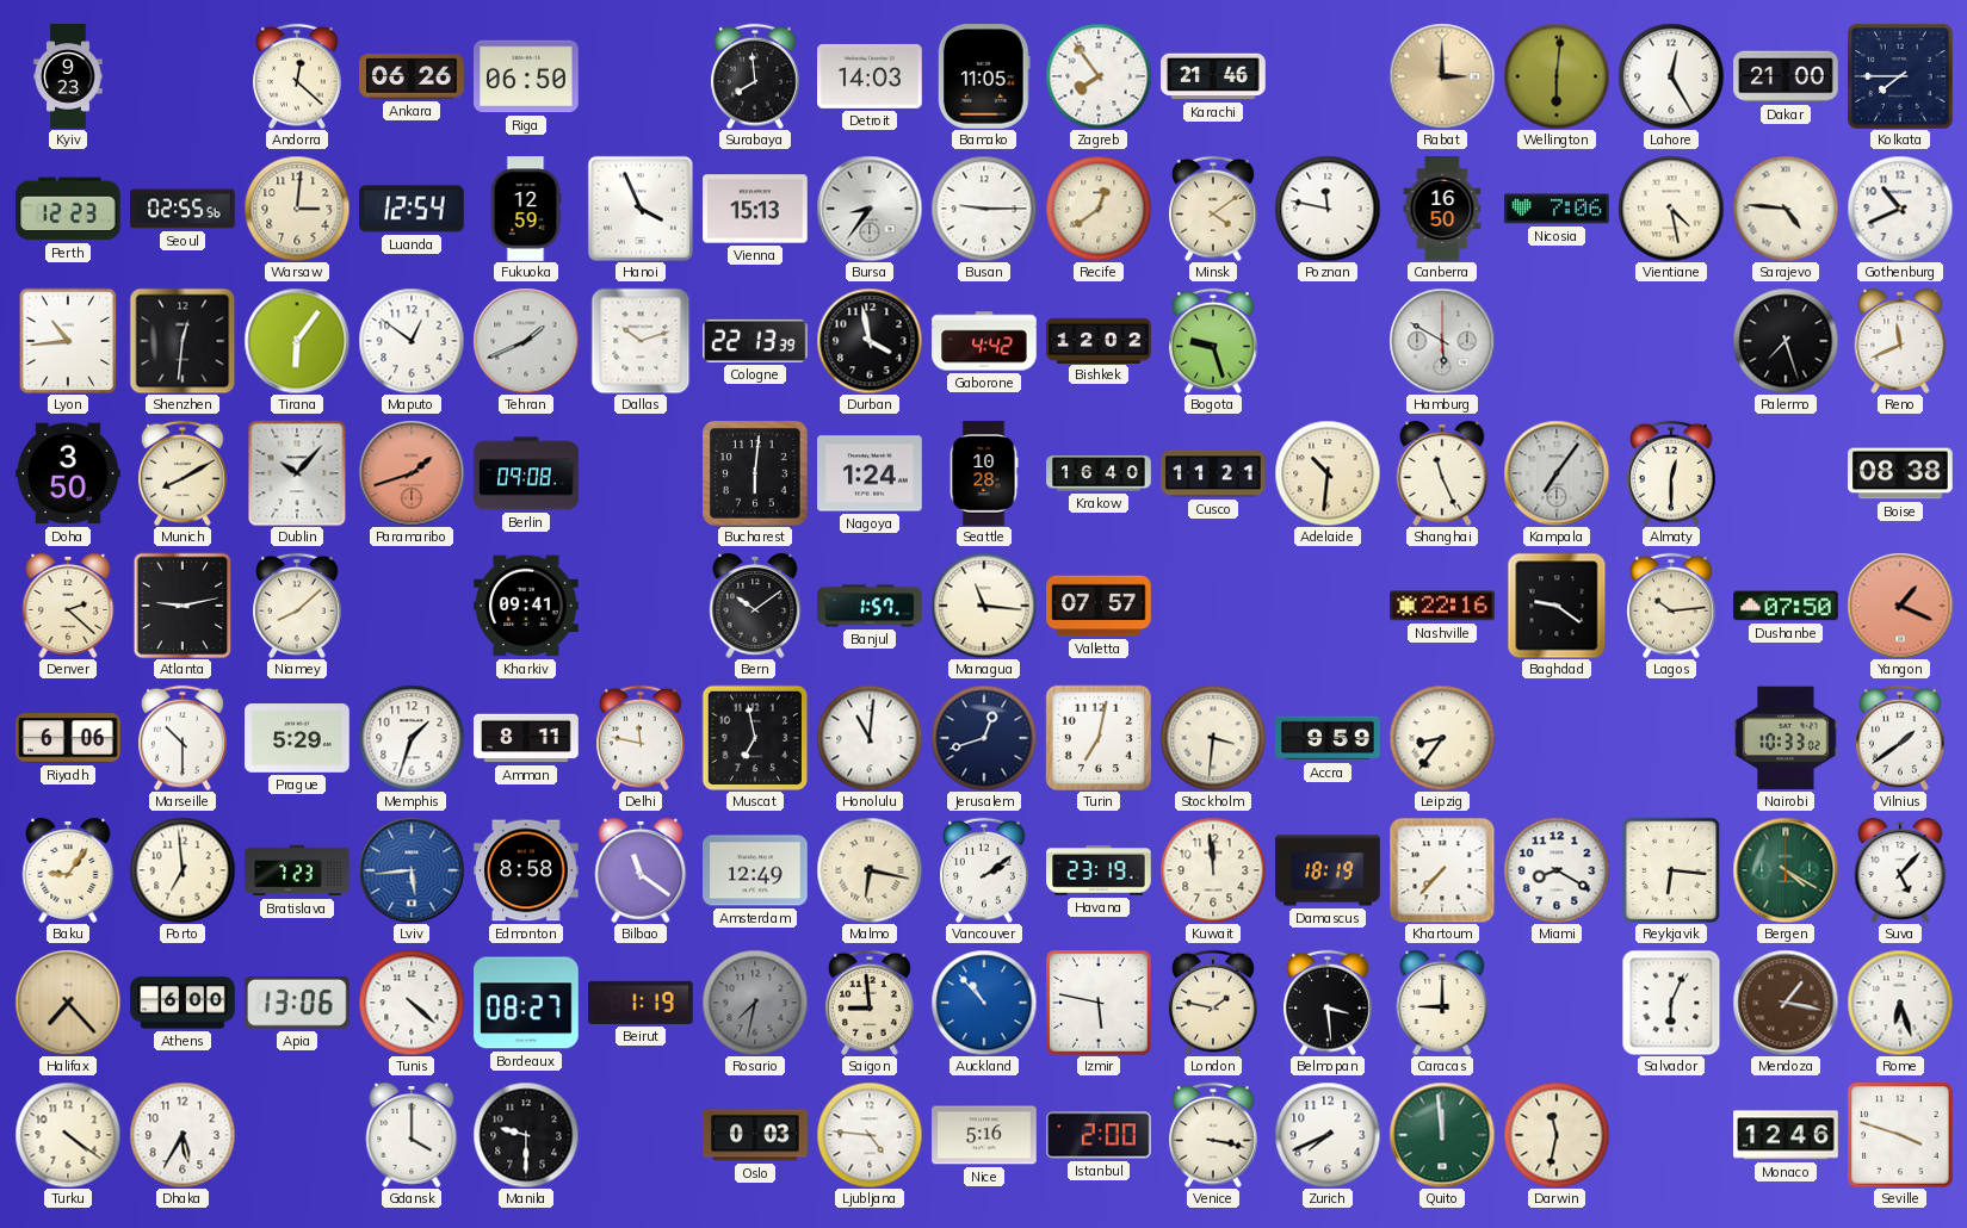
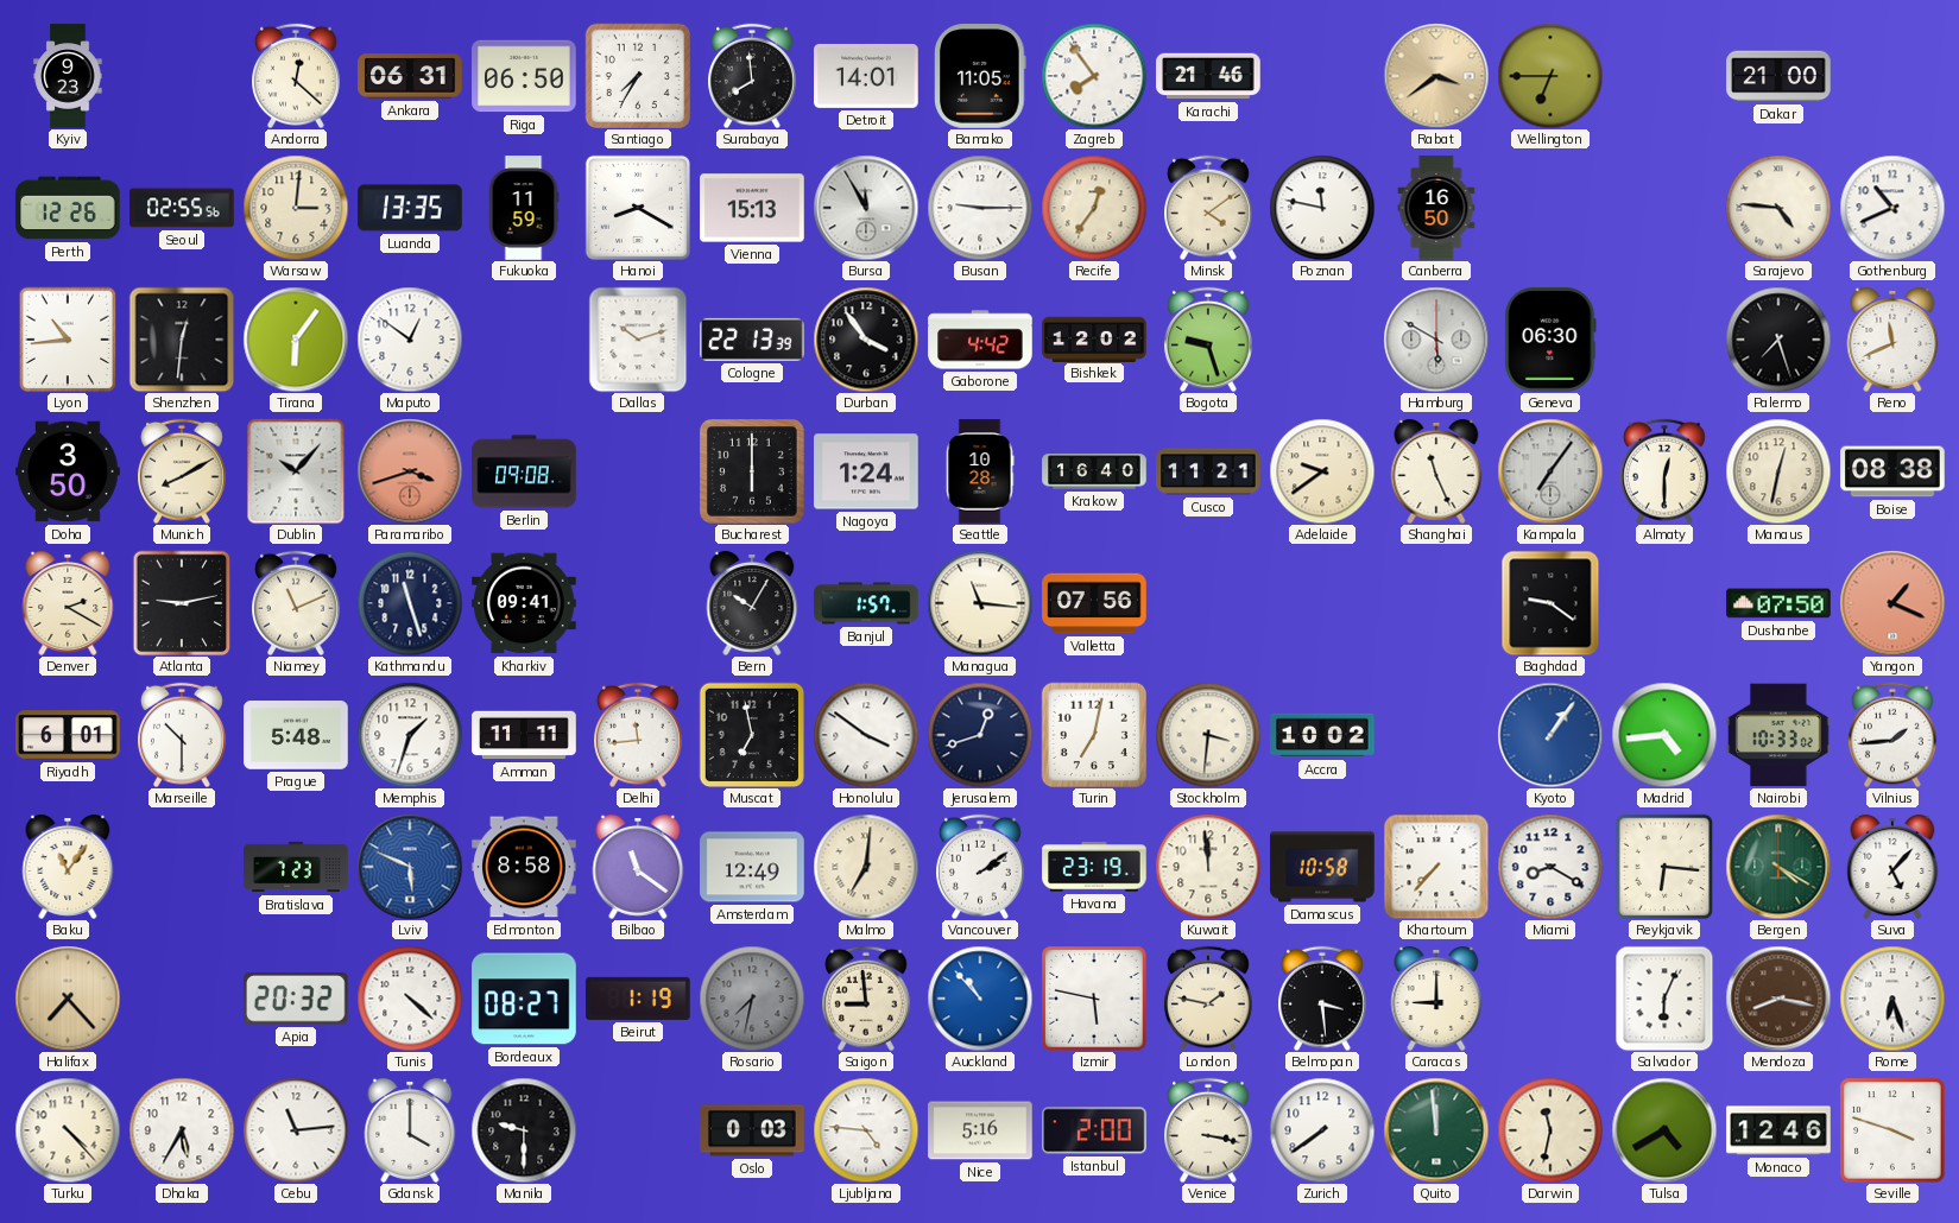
Ankara: 06:26 -> 06:31 (410, 76)
Santiago: none -> 7:35 (637, 75)
Detroit: 14:03 -> 14:01 (866, 76)
Rabat: 3:00 -> 3:39 (1436, 76)
Wellington: 6:01 -> 6:45 (1550, 76)
Lahore: 12:25 -> none (1671, 76)
Kolkata: 7:45 -> none (1900, 76)
Perth: 12:23 -> 12:26 (68, 208)
Luanda: 12:54 -> 13:35 (410, 208)
Fukuoka: 12:59 -> 11:59 (524, 208)
Hanoi: 3:56 -> 8:20 (638, 208)
Bursa: 8:36 -> 11:55 (866, 208)
Recife: 12:39 -> 12:36 (1094, 208)
Nicosia: 7:06 -> none (1557, 209)
Vientiane: 4:28 -> none (1671, 209)
Tehran: 1:41 -> none (526, 341)
Durban: 3:58 -> 3:54 (866, 340)
Geneva: none -> 06:30 (1550, 340)
Paramaribo: 1:42 -> 3:42 (410, 471)
Bucharest: 6:01 -> 6:00 (753, 473)
Adelaide: 10:31 -> 9:39 (1322, 471)
Manaus: none -> 12:32 (1778, 471)
Denver: 2:22 -> 2:20 (68, 603)
Niamey: 8:08 -> 11:11 (297, 603)
Kathmandu: none -> 11:27 (410, 603)
Bern: 10:09 -> 10:05 (752, 603)
Valletta: 07:57 -> 07:56 (1094, 603)
Nashville: 22:16 -> none (1442, 606)
Lagos: 10:14 -> none (1672, 606)
Riyadh: 6:06 -> 6:01 (68, 735)
Prague: 5:29 -> 5:48 (296, 735)
Amman: 8:11 -> 11:11 (524, 735)
Delhi: 11:47 -> 11:44 (639, 735)
Honolulu: 11:01 -> 3:51 (866, 735)
Accra: 9:59 -> 10:02 (1322, 735)
Leipzig: 8:36 -> none (1442, 738)
Kyoto: none -> 1:06 (1550, 735)
Madrid: none -> 4:44 (1664, 735)
Vilnius: 1:39 -> 1:44 (1894, 735)
Baku: 9:06 -> 11:06 (68, 867)
Porto: 6:59 -> none (183, 870)
Lviv: 5:44 -> 5:49 (410, 867)
Malmo: 6:17 -> 7:01 (866, 867)
Damascus: 18:19 -> 10:58 (1322, 867)
Athens: 6:00 -> none (183, 1003)
Apia: 13:06 -> 20:32 (296, 1000)
Mendoza: 1:17 -> 8:17 (1778, 999)
Turku: 4:21 -> 4:23 (68, 1130)
Cebu: none -> 11:14 (296, 1130)
Zurich: 7:41 -> 7:39 (1322, 1130)
Tulsa: none -> 4:40 (1664, 1130)
